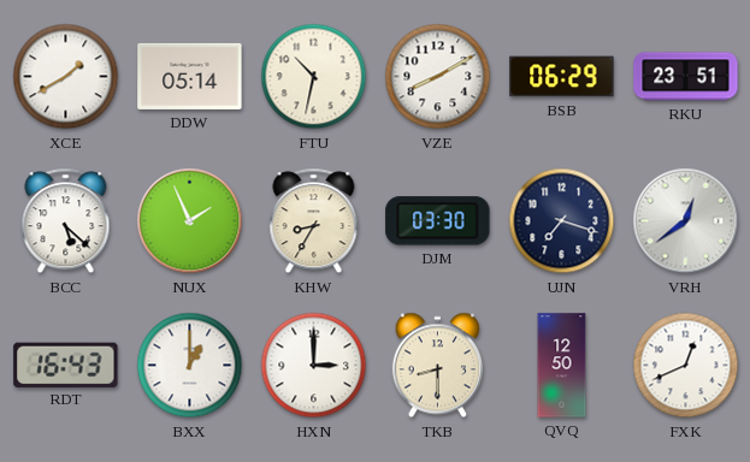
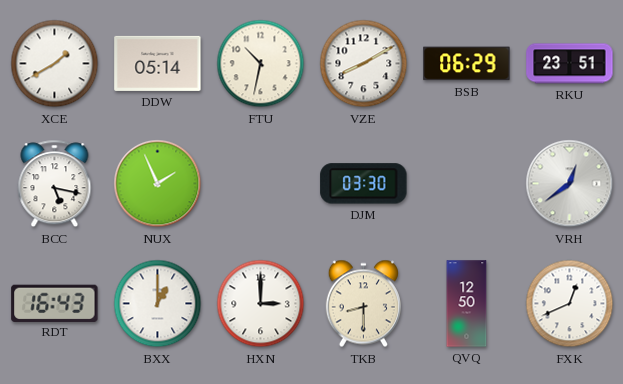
BCC: 5:22 -> 5:17 (55, 184)
KHW: 8:35 -> none (314, 221)
UJN: 7:18 -> none (562, 221)
